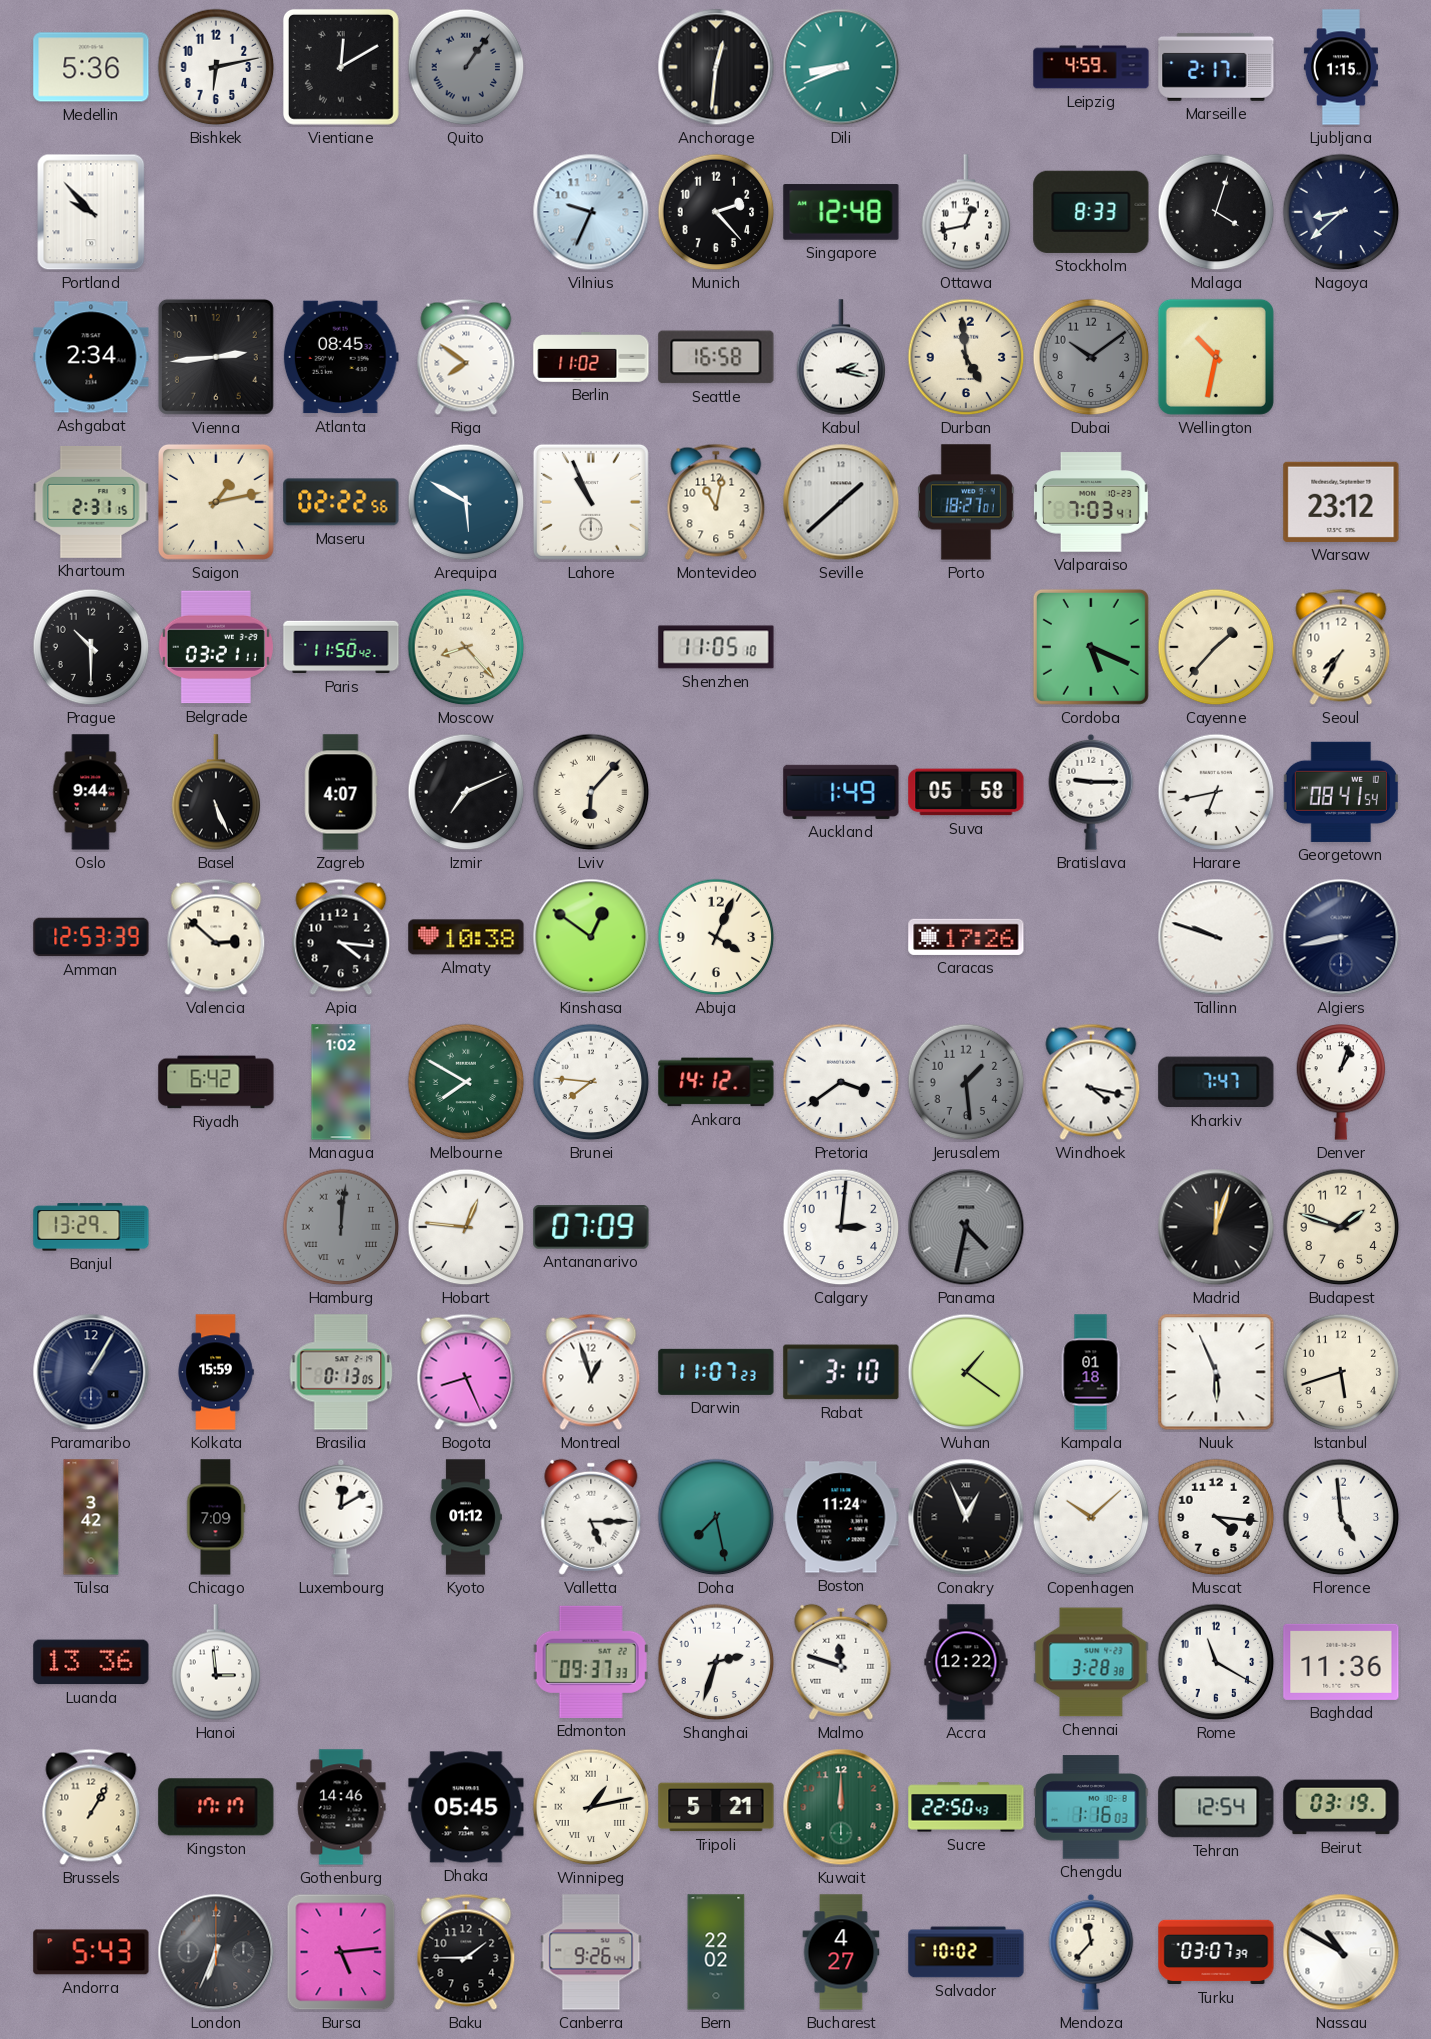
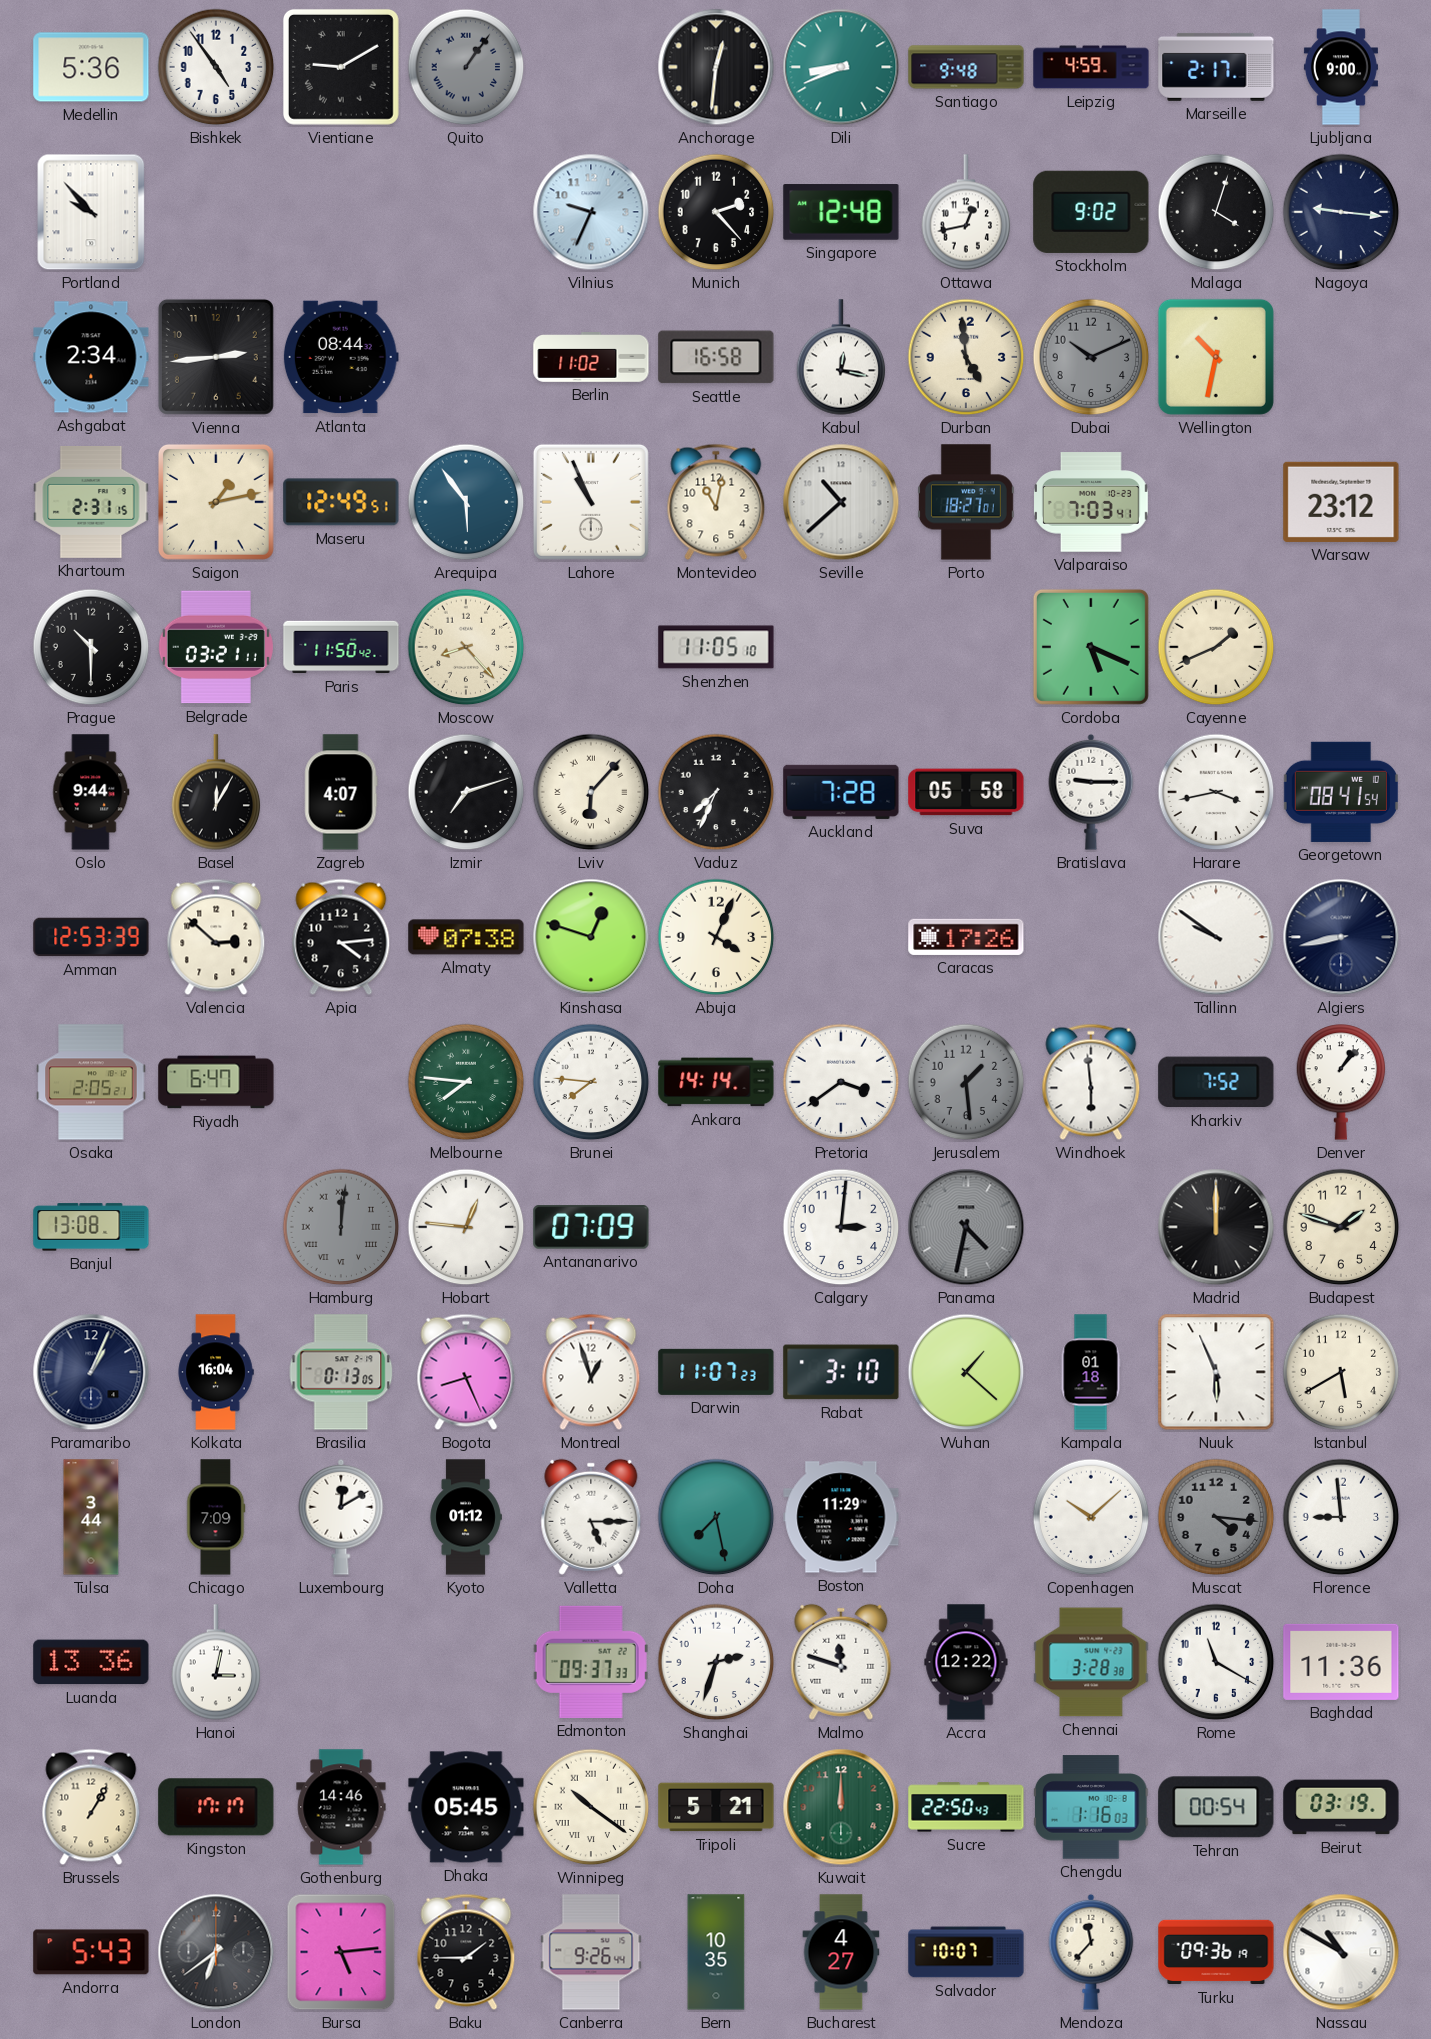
Bishkek: 6:13 -> 4:54 (216, 67)
Vientiane: 12:10 -> 9:10 (341, 67)
Santiago: none -> 9:48 (966, 67)
Ljubljana: 1:15 -> 9:00 (1341, 67)
Stockholm: 8:33 -> 9:02 (1091, 212)
Nagoya: 8:38 -> 9:16 (1341, 212)
Atlanta: 08:45 -> 08:44 (341, 357)
Riga: 7:51 -> none (466, 357)
Kabul: 2:17 -> 12:17 (841, 357)
Dubai: 10:09 -> 10:11 (1091, 357)
Maseru: 02:22 -> 12:49 (341, 502)
Arequipa: 5:50 -> 5:54 (466, 502)
Seville: 1:38 -> 10:38 (841, 502)
Cayenne: 1:37 -> 1:41 (1216, 647)
Seoul: 7:35 -> none (1341, 647)
Basel: 5:26 -> 12:05 (216, 792)
Izmir: 7:11 -> 7:12 (466, 792)
Vaduz: none -> 7:34 (716, 792)
Auckland: 1:49 -> 7:28 (841, 792)
Harare: 6:43 -> 3:43 (1216, 792)
Apia: 4:16 -> 4:14 (341, 937)
Almaty: 10:38 -> 07:38 (466, 937)
Kinshasa: 12:51 -> 12:48 (591, 937)
Tallinn: 9:48 -> 9:51 (1216, 937)
Osaka: none -> 2:05 (91, 1082)
Riyadh: 6:42 -> 6:47 (216, 1082)
Managua: 1:02 -> none (341, 1082)
Melbourne: 7:50 -> 7:46 (466, 1082)
Ankara: 14:12 -> 14:14 (716, 1082)
Windhoek: 4:17 -> 5:59 (1091, 1082)
Kharkiv: 7:47 -> 7:52 (1216, 1082)
Denver: 1:03 -> 1:07 (1341, 1082)
Banjul: 13:29 -> 13:08 (91, 1227)
Madrid: 12:03 -> 12:00 (1216, 1227)
Paramaribo: 1:05 -> 1:04 (91, 1372)
Kolkata: 15:59 -> 16:04 (216, 1372)
Wuhan: 1:21 -> 1:22 (966, 1372)
Istanbul: 5:42 -> 5:40 (1341, 1372)
Tulsa: 3:42 -> 3:44 (91, 1517)
Boston: 11:24 -> 11:29 (841, 1517)
Conakry: 12:56 -> none (966, 1517)
Muscat dial: white -> grey (1216, 1517)
Florence: 4:59 -> 8:59 (1341, 1517)
Hanoi: 2:59 -> 3:02 (216, 1662)
Winnipeg: 1:13 -> 10:21 (591, 1807)
Tehran: 12:54 -> 00:54 (1216, 1807)
London: 6:34 -> 6:39 (216, 1952)
Bern: 22:02 -> 10:35 (716, 1952)
Salvador: 10:02 -> 10:07 (966, 1952)
Turku: 03:07 -> 09:36 (1216, 1952)
